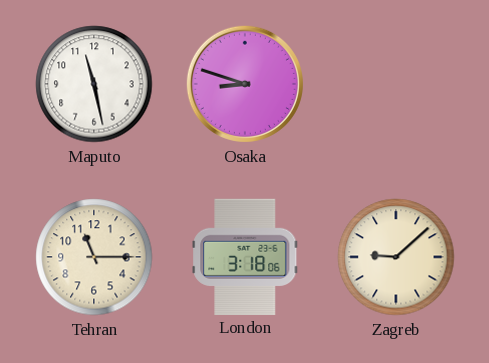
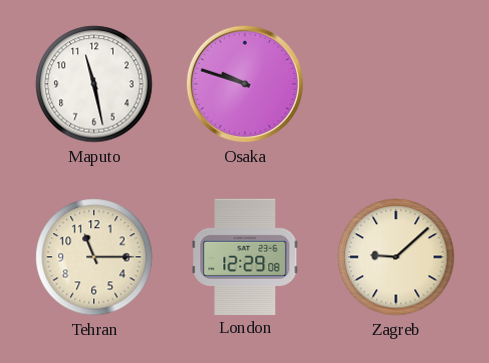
Osaka: 8:48 -> 9:48 (245, 84)
London: 3:18 -> 12:29 (245, 256)
